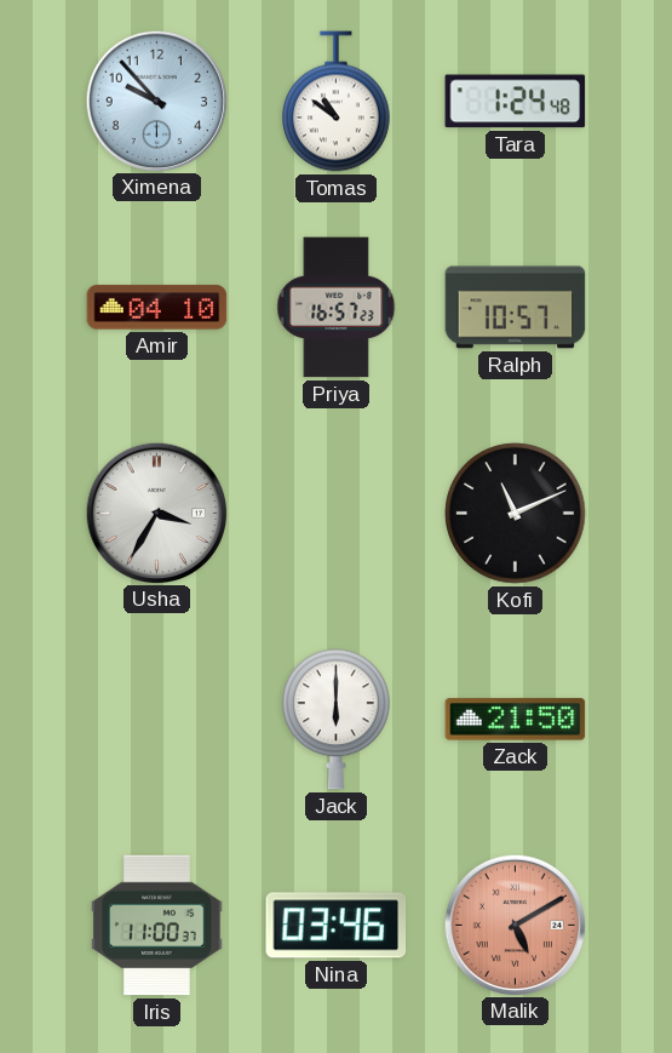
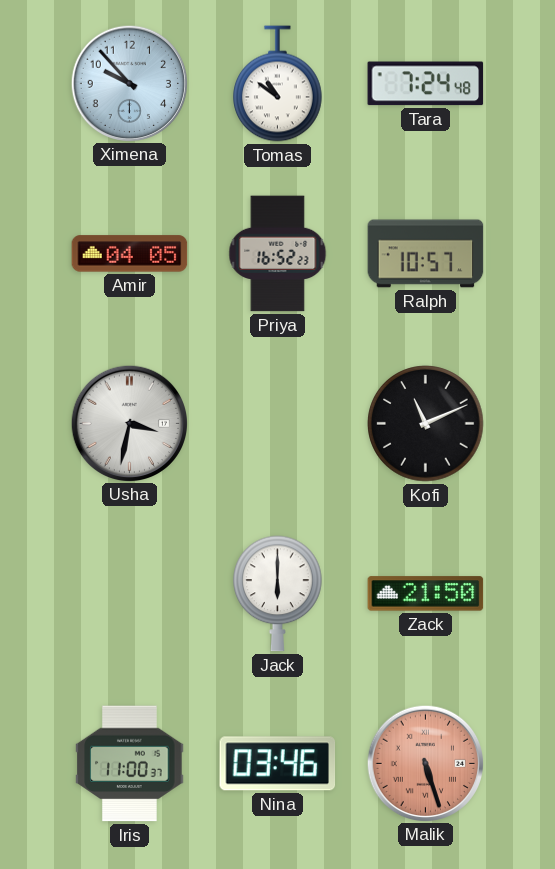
Tara: 1:24 -> 7:24 (426, 84)
Amir: 04:10 -> 04:05 (130, 254)
Priya: 16:57 -> 16:52 (278, 254)
Usha: 3:35 -> 3:32 (129, 423)
Malik: 5:10 -> 5:27 (425, 763)
